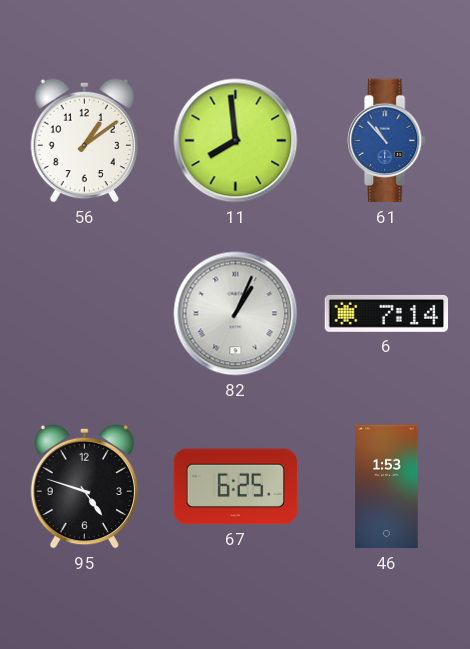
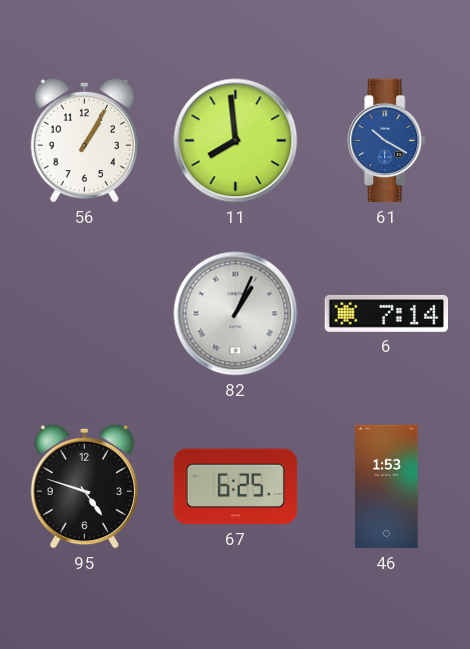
56: 1:09 -> 1:05 (84, 140)
61: 10:53 -> 10:20 (387, 141)
